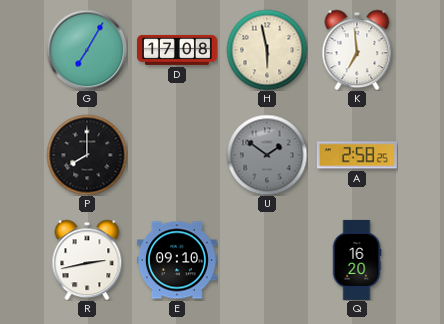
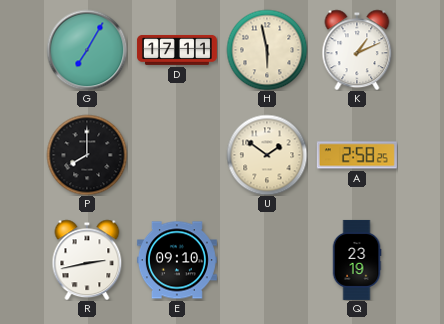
D: 17:08 -> 17:11 (177, 50)
K: 6:59 -> 1:11 (357, 50)
U dial: grey -> cream (267, 155)
Q: 16:20 -> 23:19 (357, 260)
